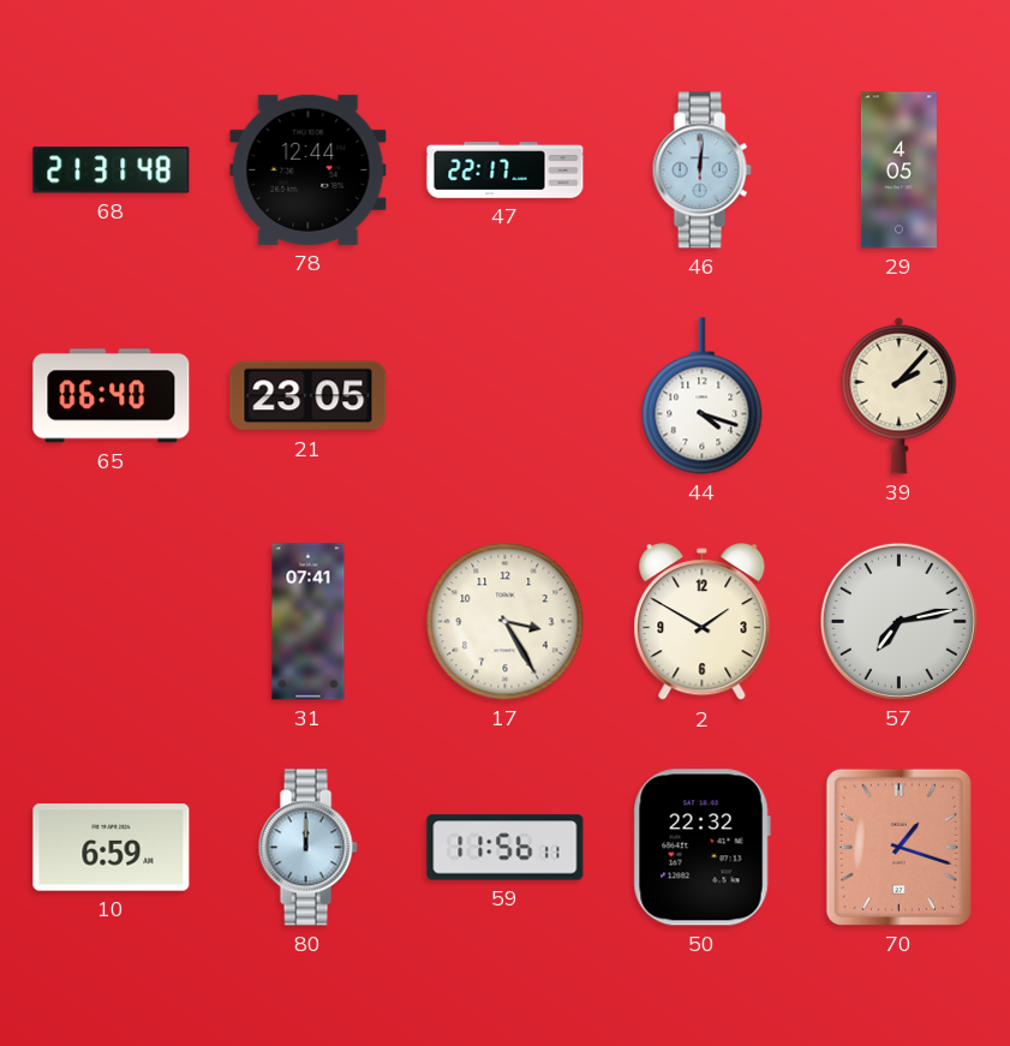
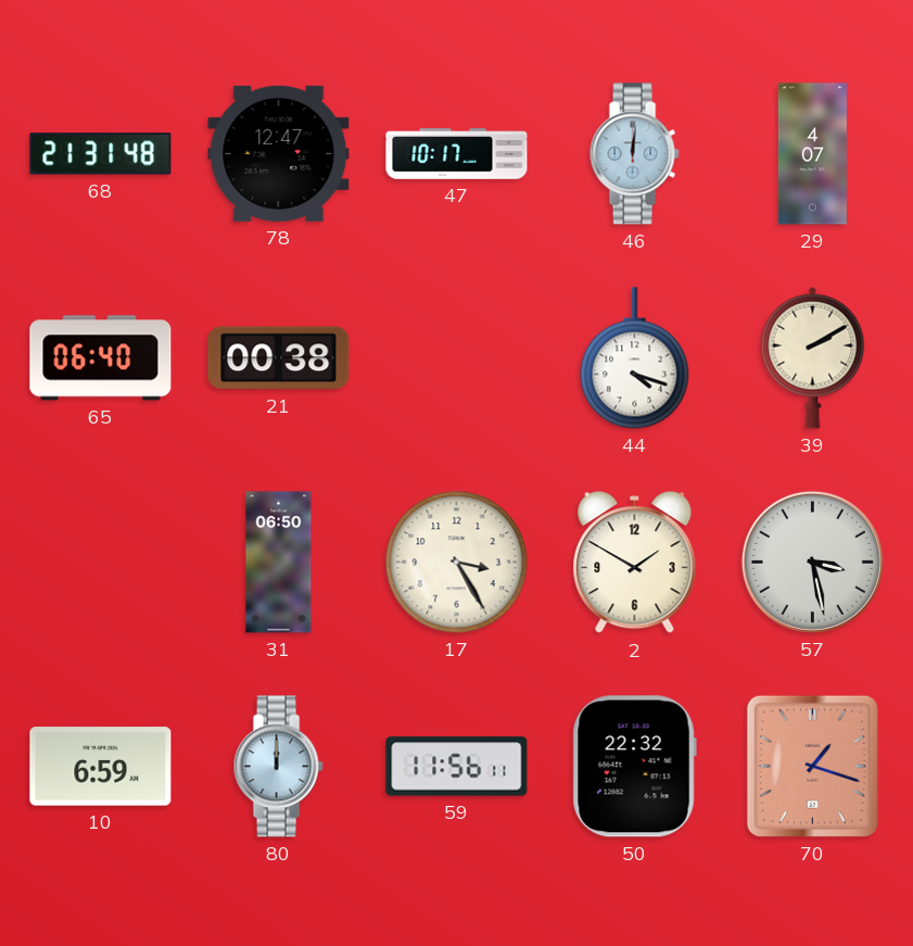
78: 12:44 -> 12:47 (279, 153)
47: 22:17 -> 10:17 (457, 154)
29: 4:05 -> 4:07 (812, 154)
21: 23:05 -> 00:38 (279, 358)
39: 2:07 -> 2:10 (813, 357)
31: 07:41 -> 06:50 (279, 563)
57: 7:13 -> 3:28 (812, 562)
